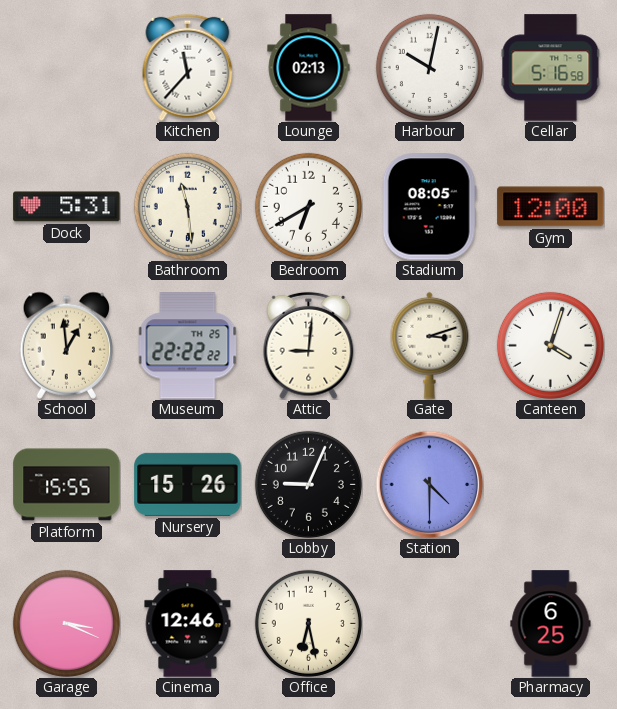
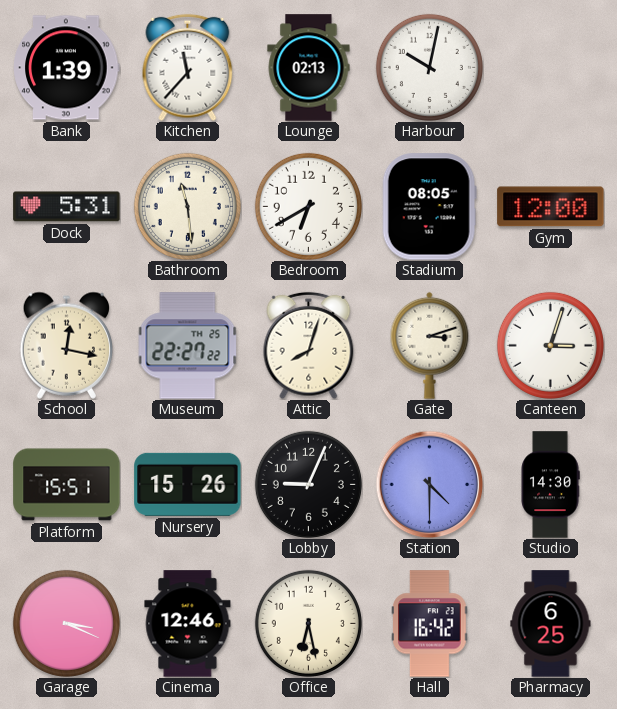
Bank: none -> 1:39 (67, 68)
Cellar: 5:16 -> none (551, 68)
School: 12:59 -> 12:17 (66, 345)
Museum: 22:22 -> 22:27 (188, 346)
Attic: 9:01 -> 8:03 (309, 345)
Canteen: 4:03 -> 3:03 (550, 345)
Platform: 15:55 -> 15:51 (67, 485)
Studio: none -> 14:30 (550, 485)
Hall: none -> 16:42 (430, 624)
